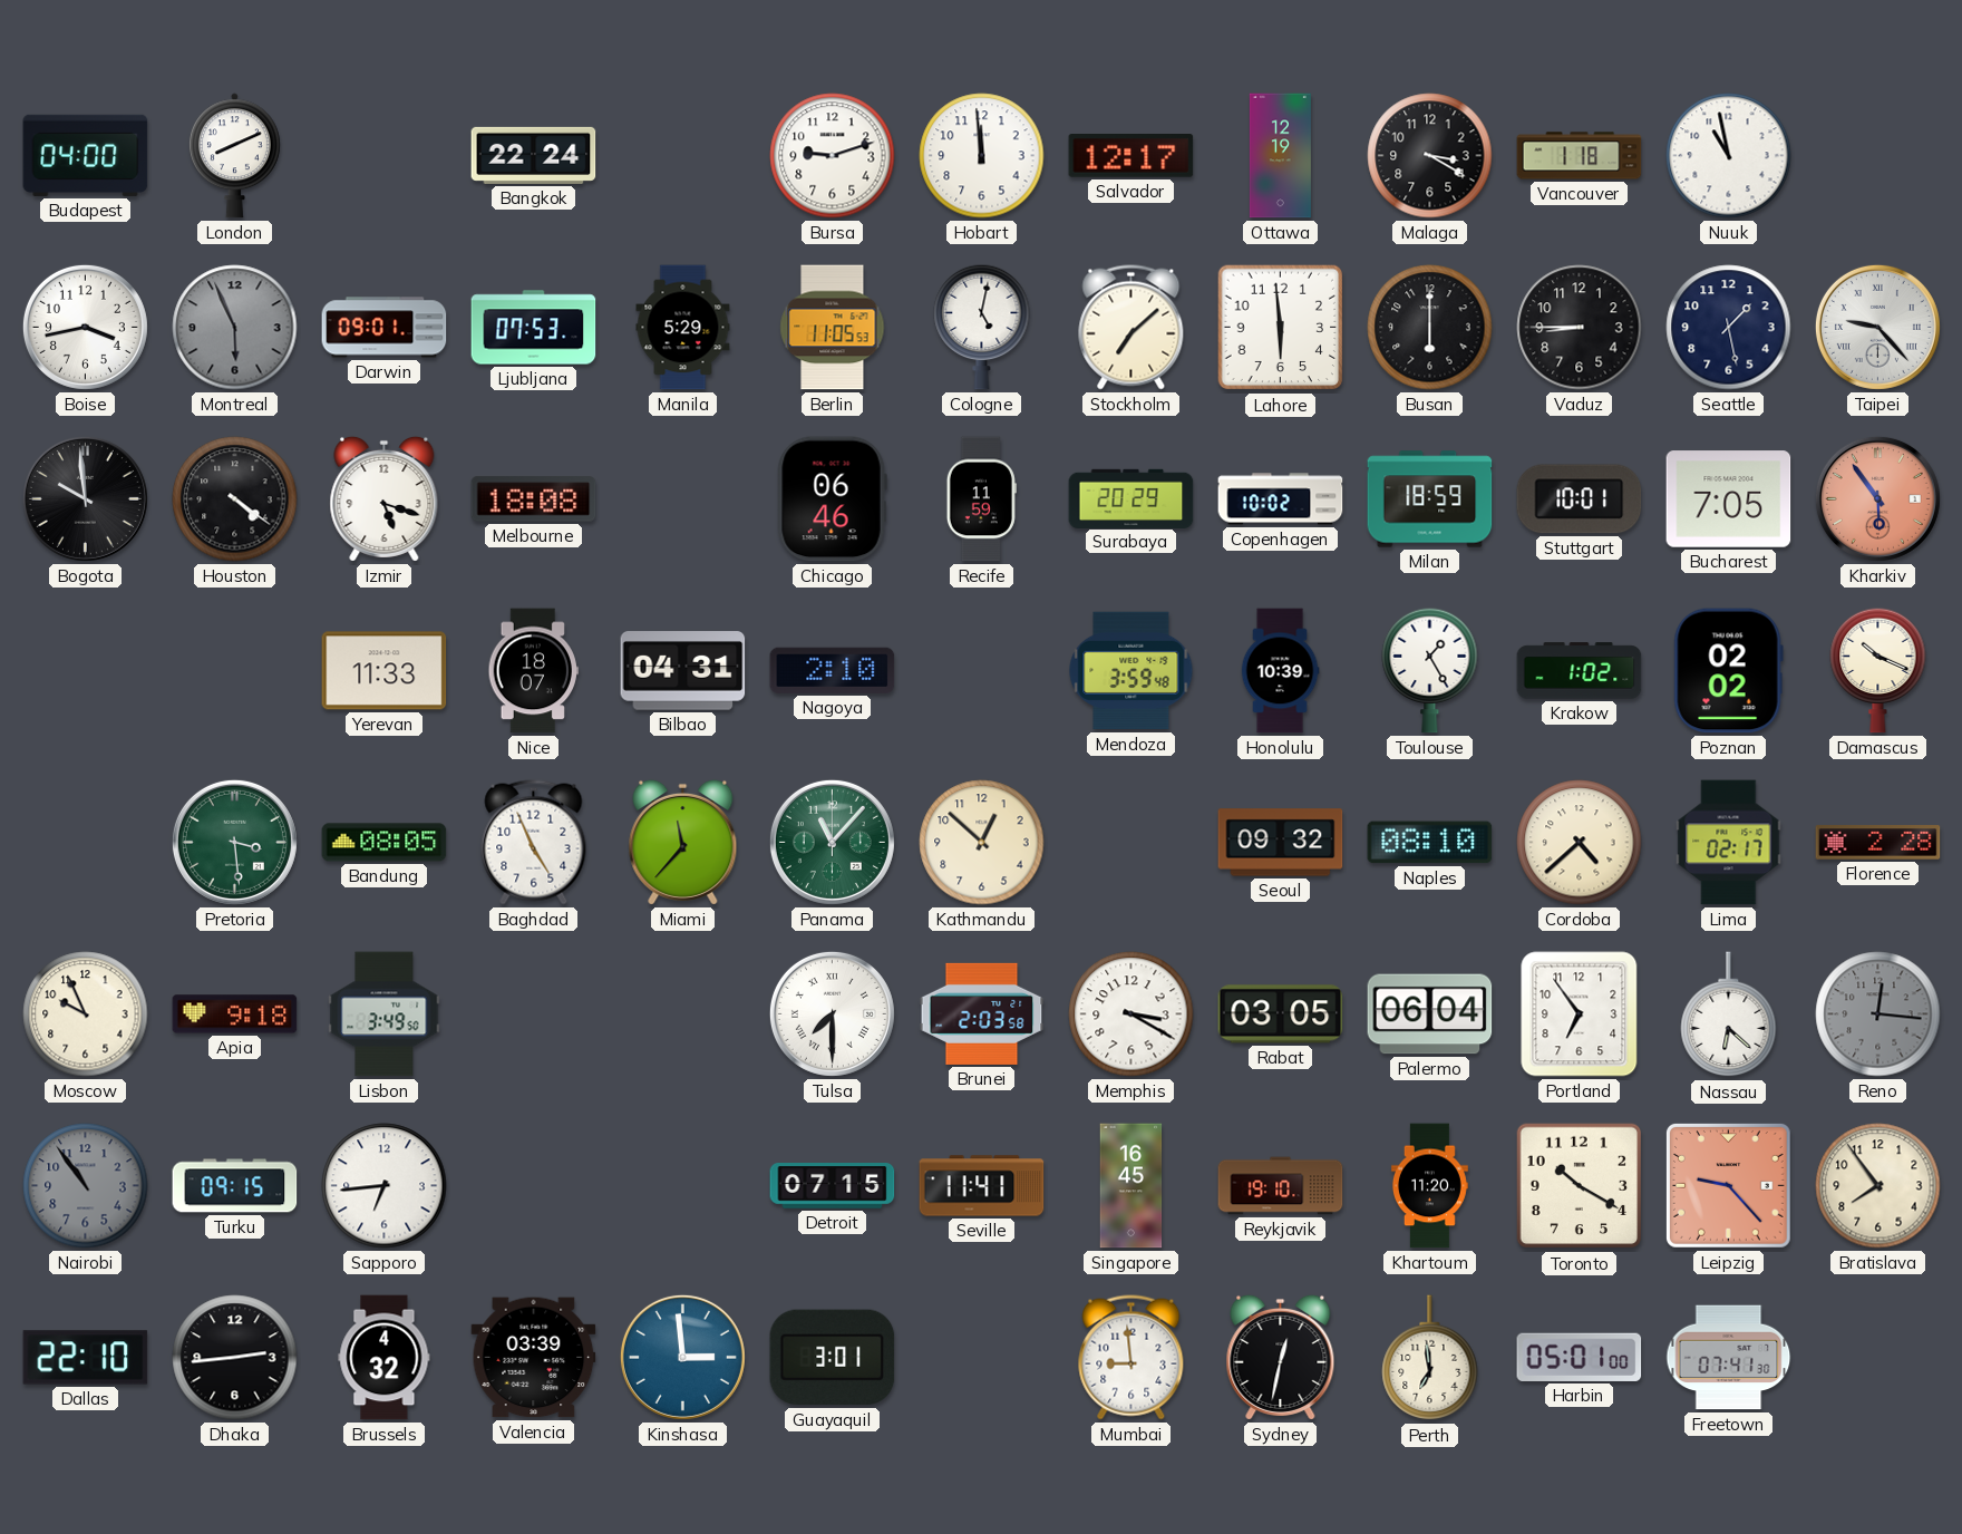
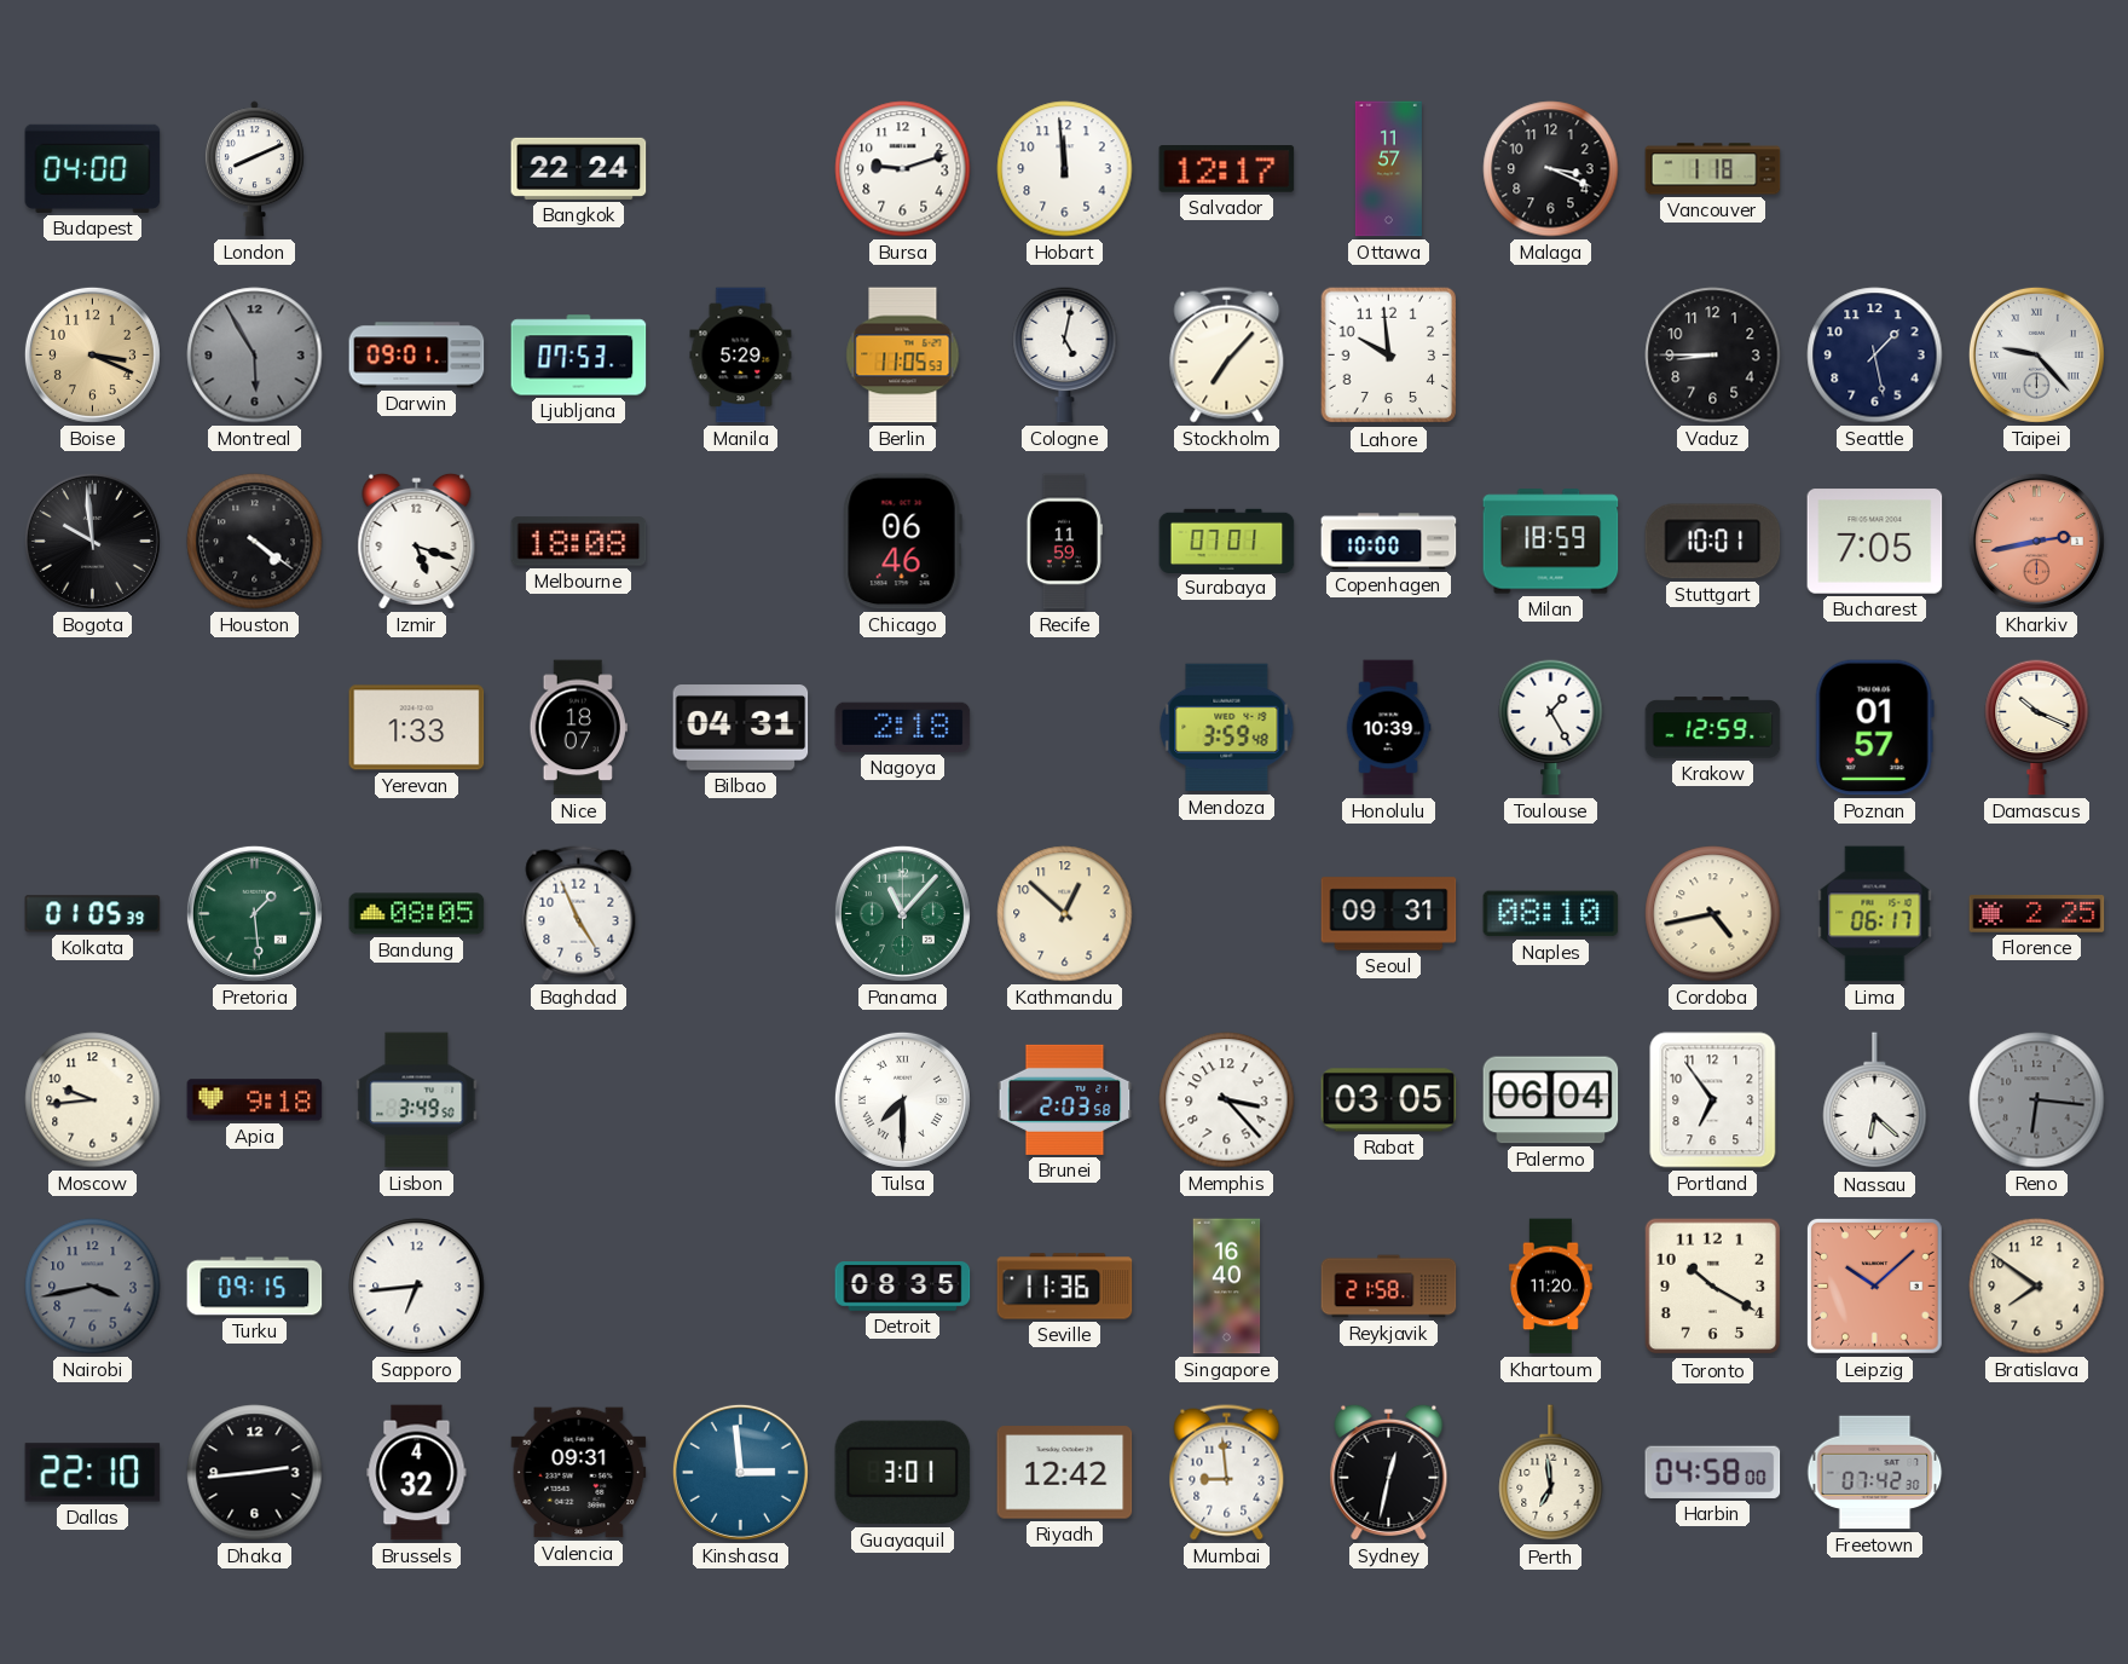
Ottawa: 12:19 -> 11:57 (1388, 169)
Malaga: 3:20 -> 3:19 (1551, 169)
Nuuk: 10:58 -> none (1729, 156)
Boise: 3:43 -> 3:19 (92, 354)
Boise dial: white -> champagne (92, 354)
Montreal: 5:56 -> 5:55 (255, 356)
Stockholm: 7:08 -> 7:07 (1227, 356)
Lahore: 5:59 -> 9:59 (1389, 356)
Busan: 6:00 -> none (1430, 328)
Surabaya: 20:29 -> 07:01 (1227, 541)
Copenhagen: 10:02 -> 10:00 (1389, 542)
Kharkiv: 5:54 -> 2:43 (2036, 541)
Yerevan: 11:33 -> 1:33 (417, 728)
Nagoya: 2:10 -> 2:18 (903, 727)
Krakow: 1:02 -> 12:59 (1713, 728)
Poznan: 02:02 -> 01:57 (1874, 728)
Kolkata: none -> 01:05 (93, 914)
Pretoria: 3:29 -> 1:29 (254, 913)
Miami: 11:37 -> none (683, 842)
Seoul: 09:32 -> 09:31 (1389, 914)
Cordoba: 4:38 -> 4:43 (1713, 914)
Lima: 02:17 -> 06:17 (1875, 914)
Florence: 2:28 -> 2:25 (2037, 914)
Moscow: 9:56 -> 9:44 (93, 1100)
Memphis: 3:20 -> 3:23 (1227, 1100)
Reno: 12:16 -> 6:16 (2037, 1100)
Nairobi: 10:54 -> 3:43 (93, 1287)
Detroit: 07:15 -> 08:35 (903, 1287)
Seville: 11:41 -> 11:36 (1065, 1287)
Singapore: 16:45 -> 16:40 (1227, 1287)
Reykjavik: 19:10 -> 21:58 (1389, 1287)
Leipzig: 9:23 -> 10:08 (1874, 1285)
Bratislava: 7:54 -> 7:51 (2037, 1287)
Valencia: 03:39 -> 09:31 (579, 1473)
Riyadh: none -> 12:42 (1065, 1473)
Harbin: 05:01 -> 04:58 (1713, 1472)
Freetown: 07:41 -> 07:42 (1875, 1473)
